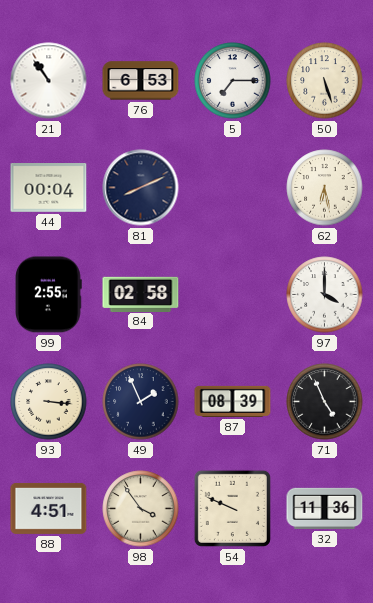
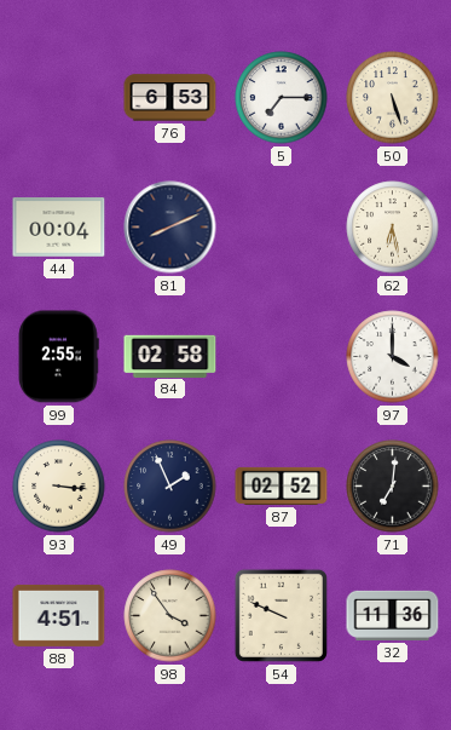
21: 10:54 -> none (49, 81)
87: 08:39 -> 02:52 (282, 485)
71: 4:56 -> 7:01 (393, 487)
